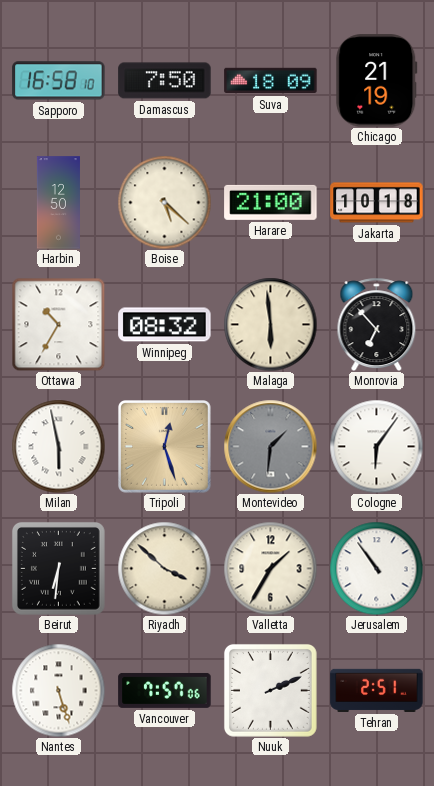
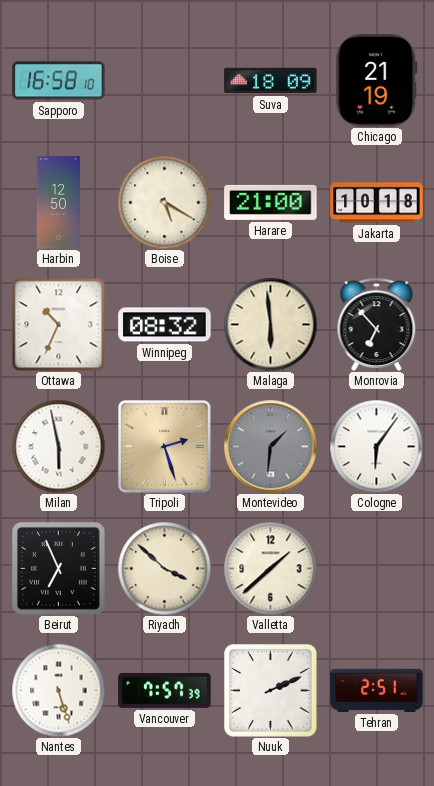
Damascus: 7:50 -> none (165, 81)
Boise: 5:22 -> 5:20 (164, 202)
Ottawa: 10:35 -> 10:34 (58, 324)
Tripoli: 12:27 -> 2:27 (165, 447)
Beirut: 6:31 -> 6:56 (58, 568)
Valletta: 1:35 -> 1:38 (270, 568)
Jerusalem: 10:54 -> none (376, 568)
Vancouver: 7:57:06 -> 7:57:39 (165, 690)
